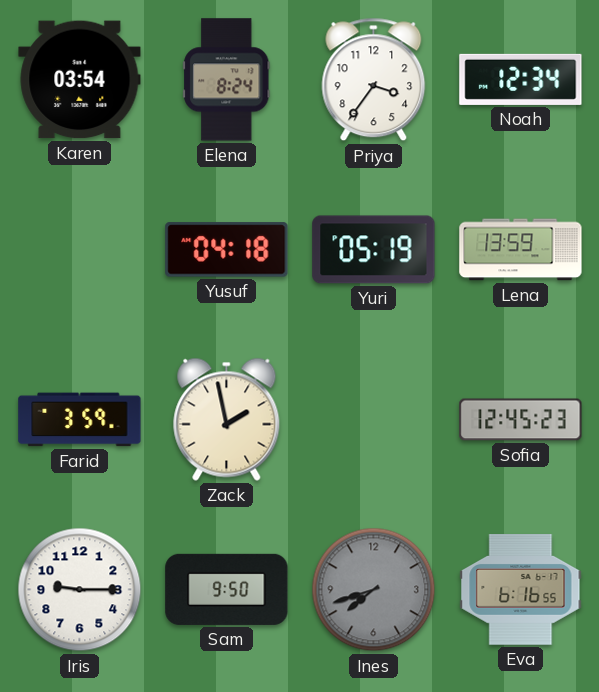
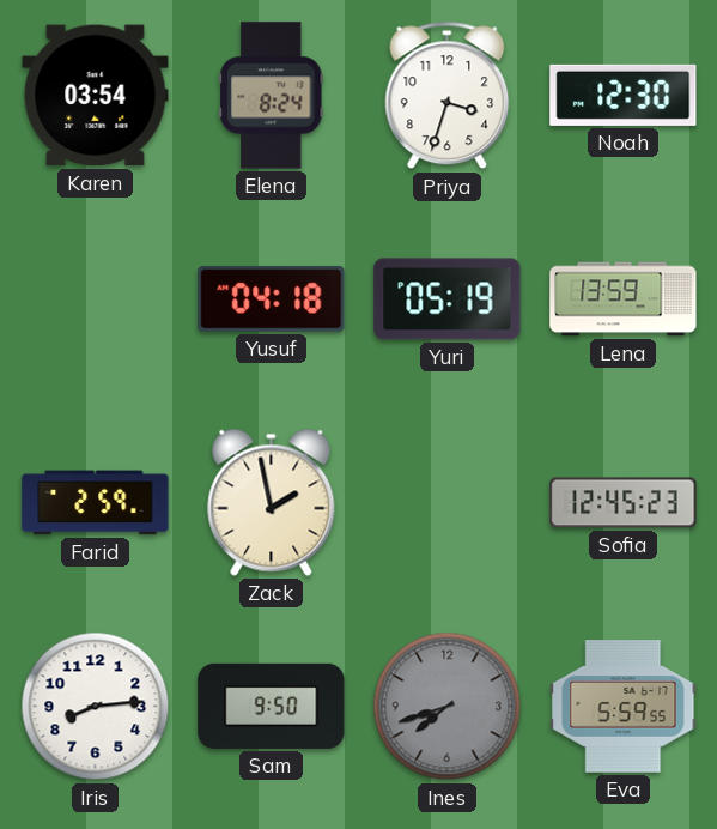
Priya: 3:36 -> 3:33 (448, 96)
Noah: 12:34 -> 12:30 (624, 95)
Farid: 3:59 -> 2:59 (96, 503)
Iris: 9:15 -> 8:14 (96, 707)
Eva: 6:16 -> 5:59 (624, 707)
